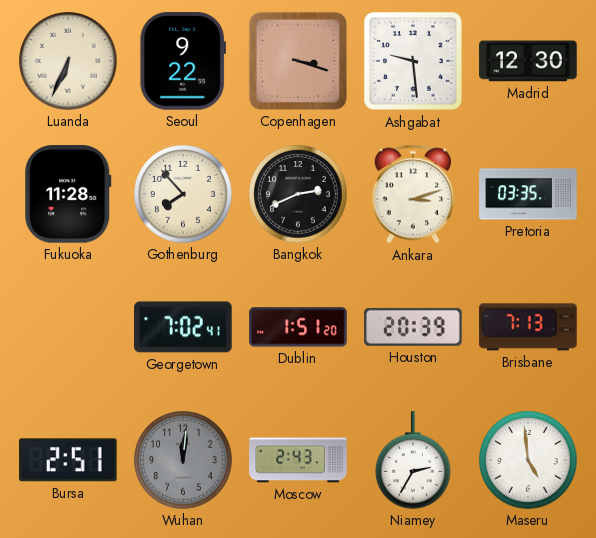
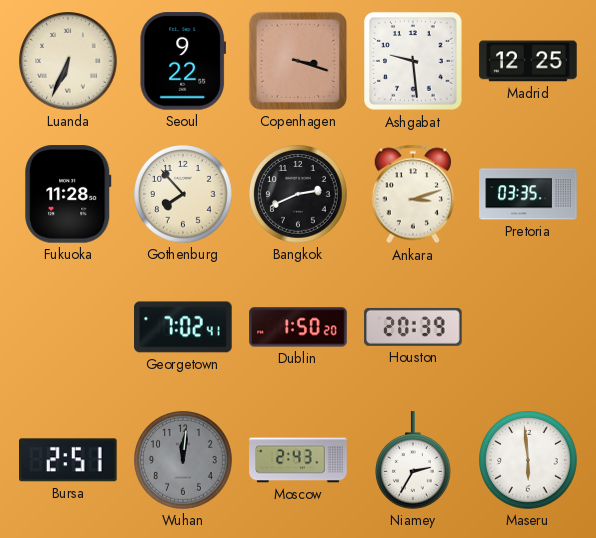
Madrid: 12:30 -> 12:25 (528, 61)
Dublin: 1:51 -> 1:50 (298, 327)
Brisbane: 7:13 -> none (528, 327)
Maseru: 4:59 -> 5:59 (528, 460)
